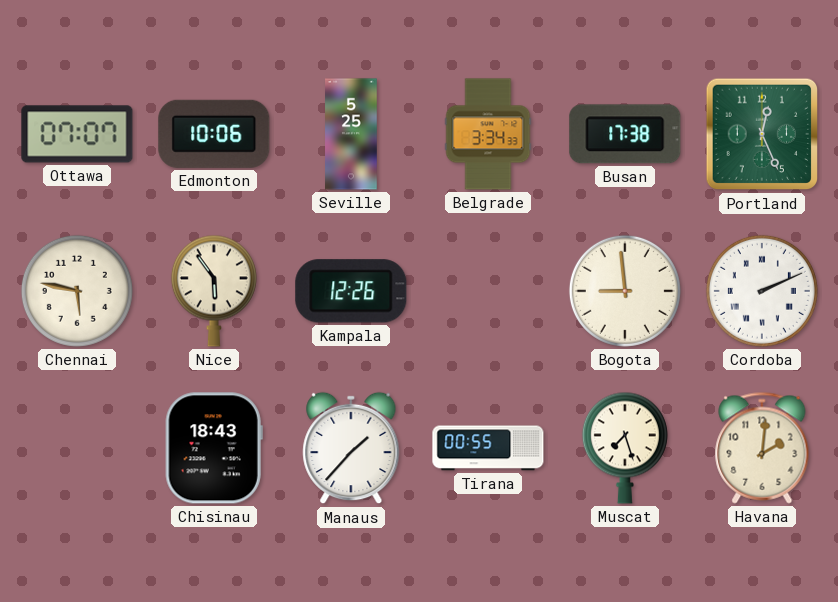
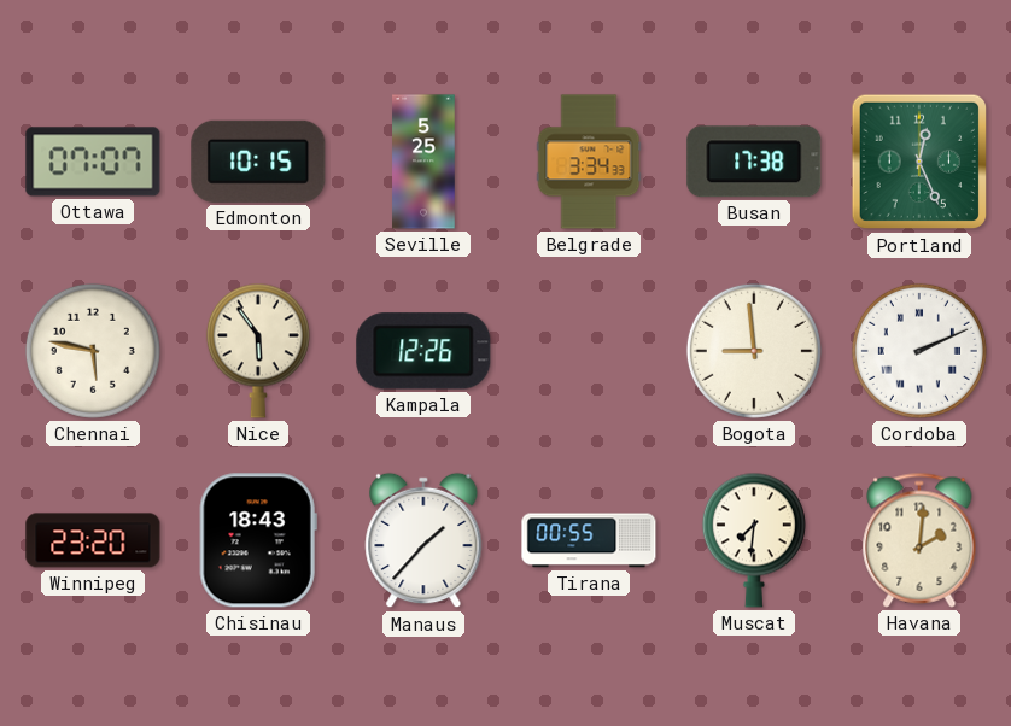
Edmonton: 10:06 -> 10:15 (258, 162)
Winnipeg: none -> 23:20 (93, 540)
Muscat: 7:27 -> 7:31 (754, 540)
